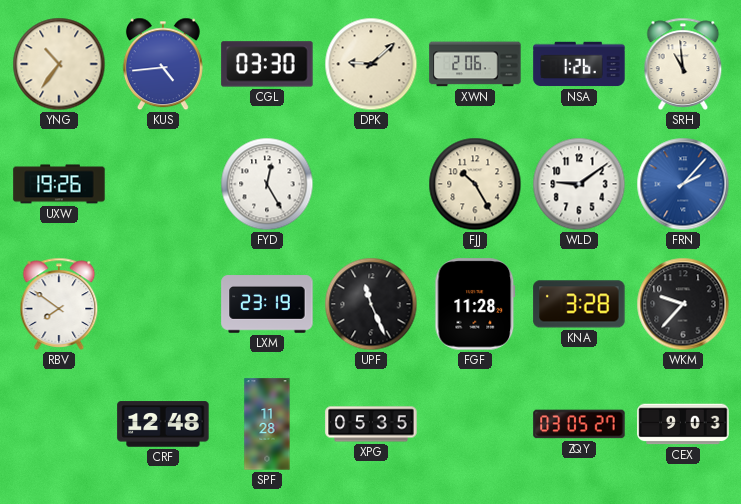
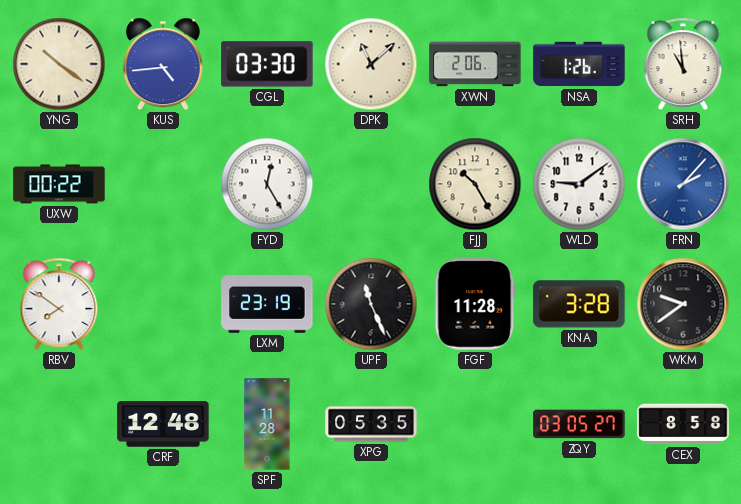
YNG: 10:36 -> 10:21 (59, 64)
DPK: 9:08 -> 11:08 (371, 64)
UXW: 19:26 -> 00:22 (59, 184)
WKM: 9:37 -> 9:39 (683, 304)
CEX: 9:03 -> 8:58 (683, 424)
